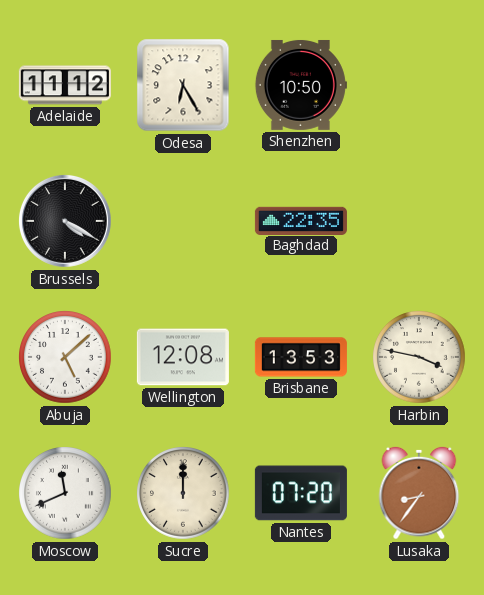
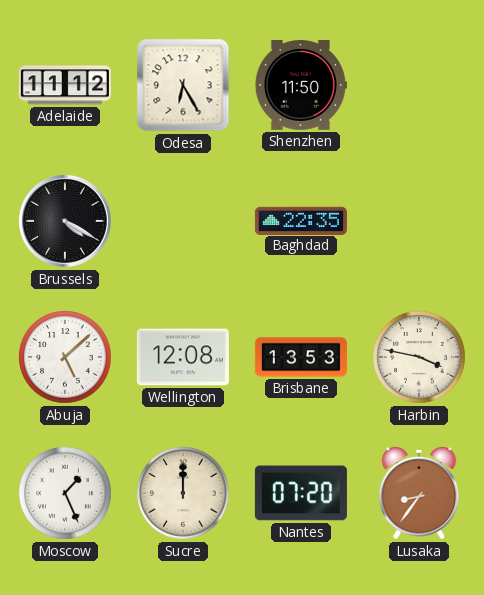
Shenzhen: 10:50 -> 11:50 (300, 85)
Moscow: 11:41 -> 1:26 (65, 493)
